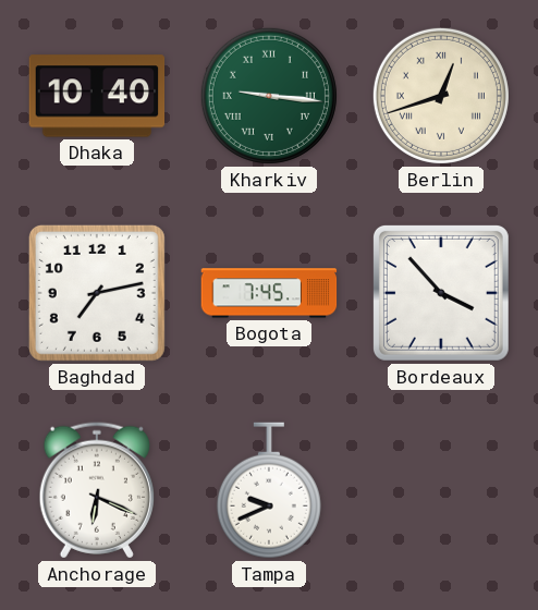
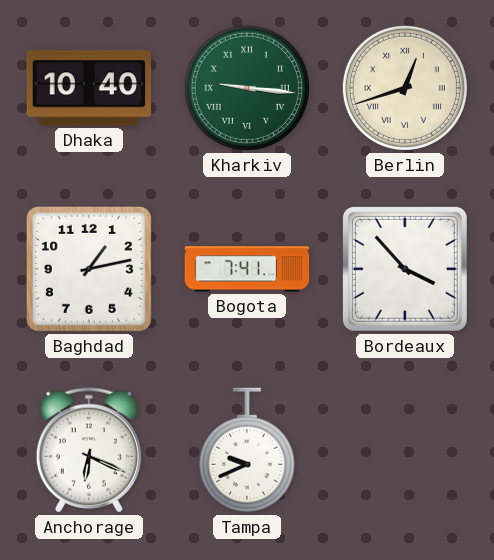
Baghdad: 7:13 -> 1:13 (89, 269)
Bogota: 7:45 -> 7:41 (247, 269)
